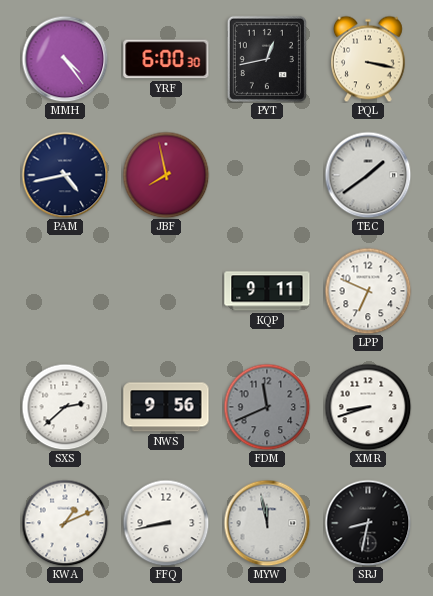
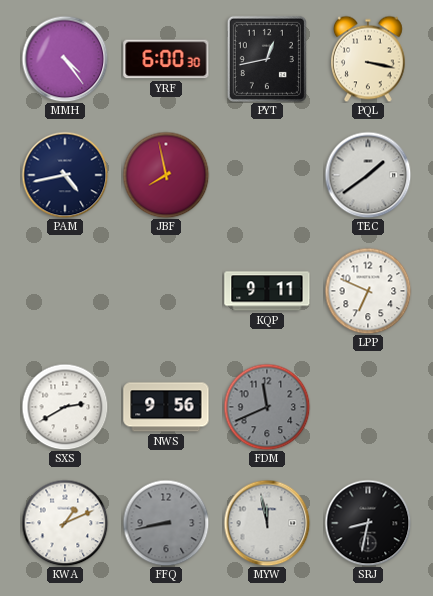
SXS: 2:38 -> 2:40 (65, 407)
XMR: 8:42 -> none (368, 407)
FFQ dial: white -> grey (166, 523)
